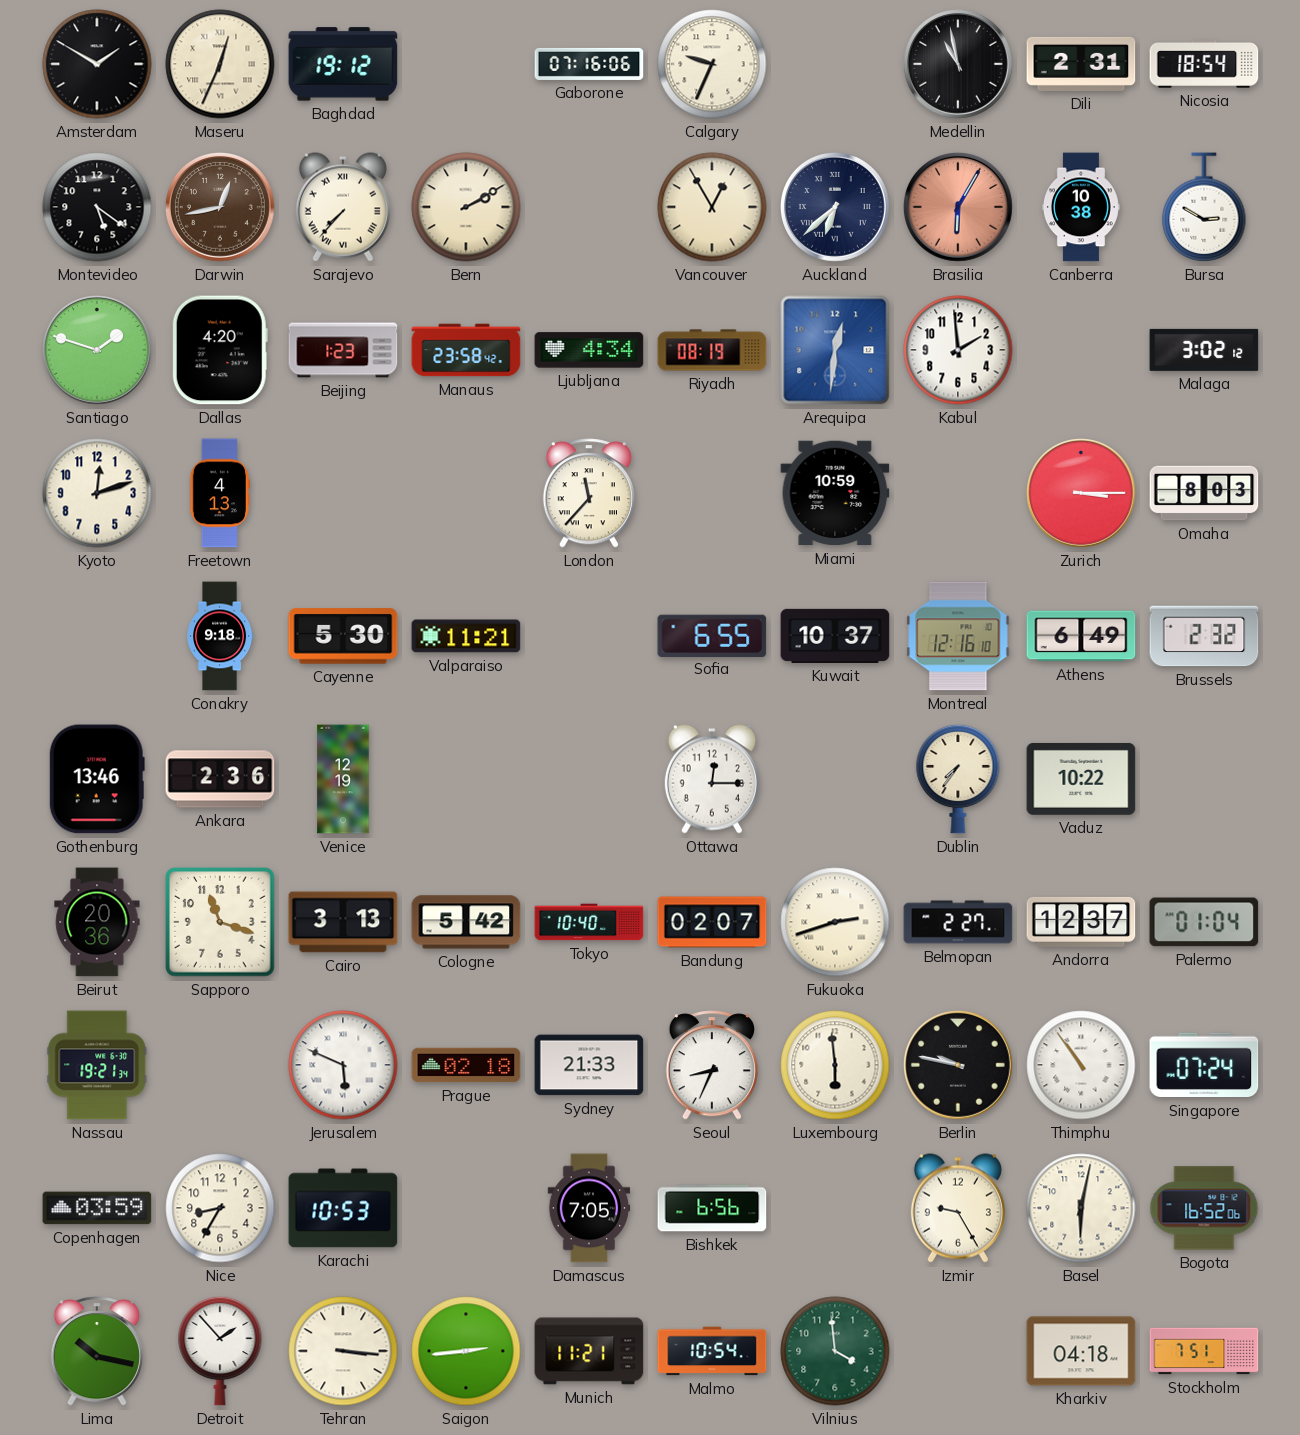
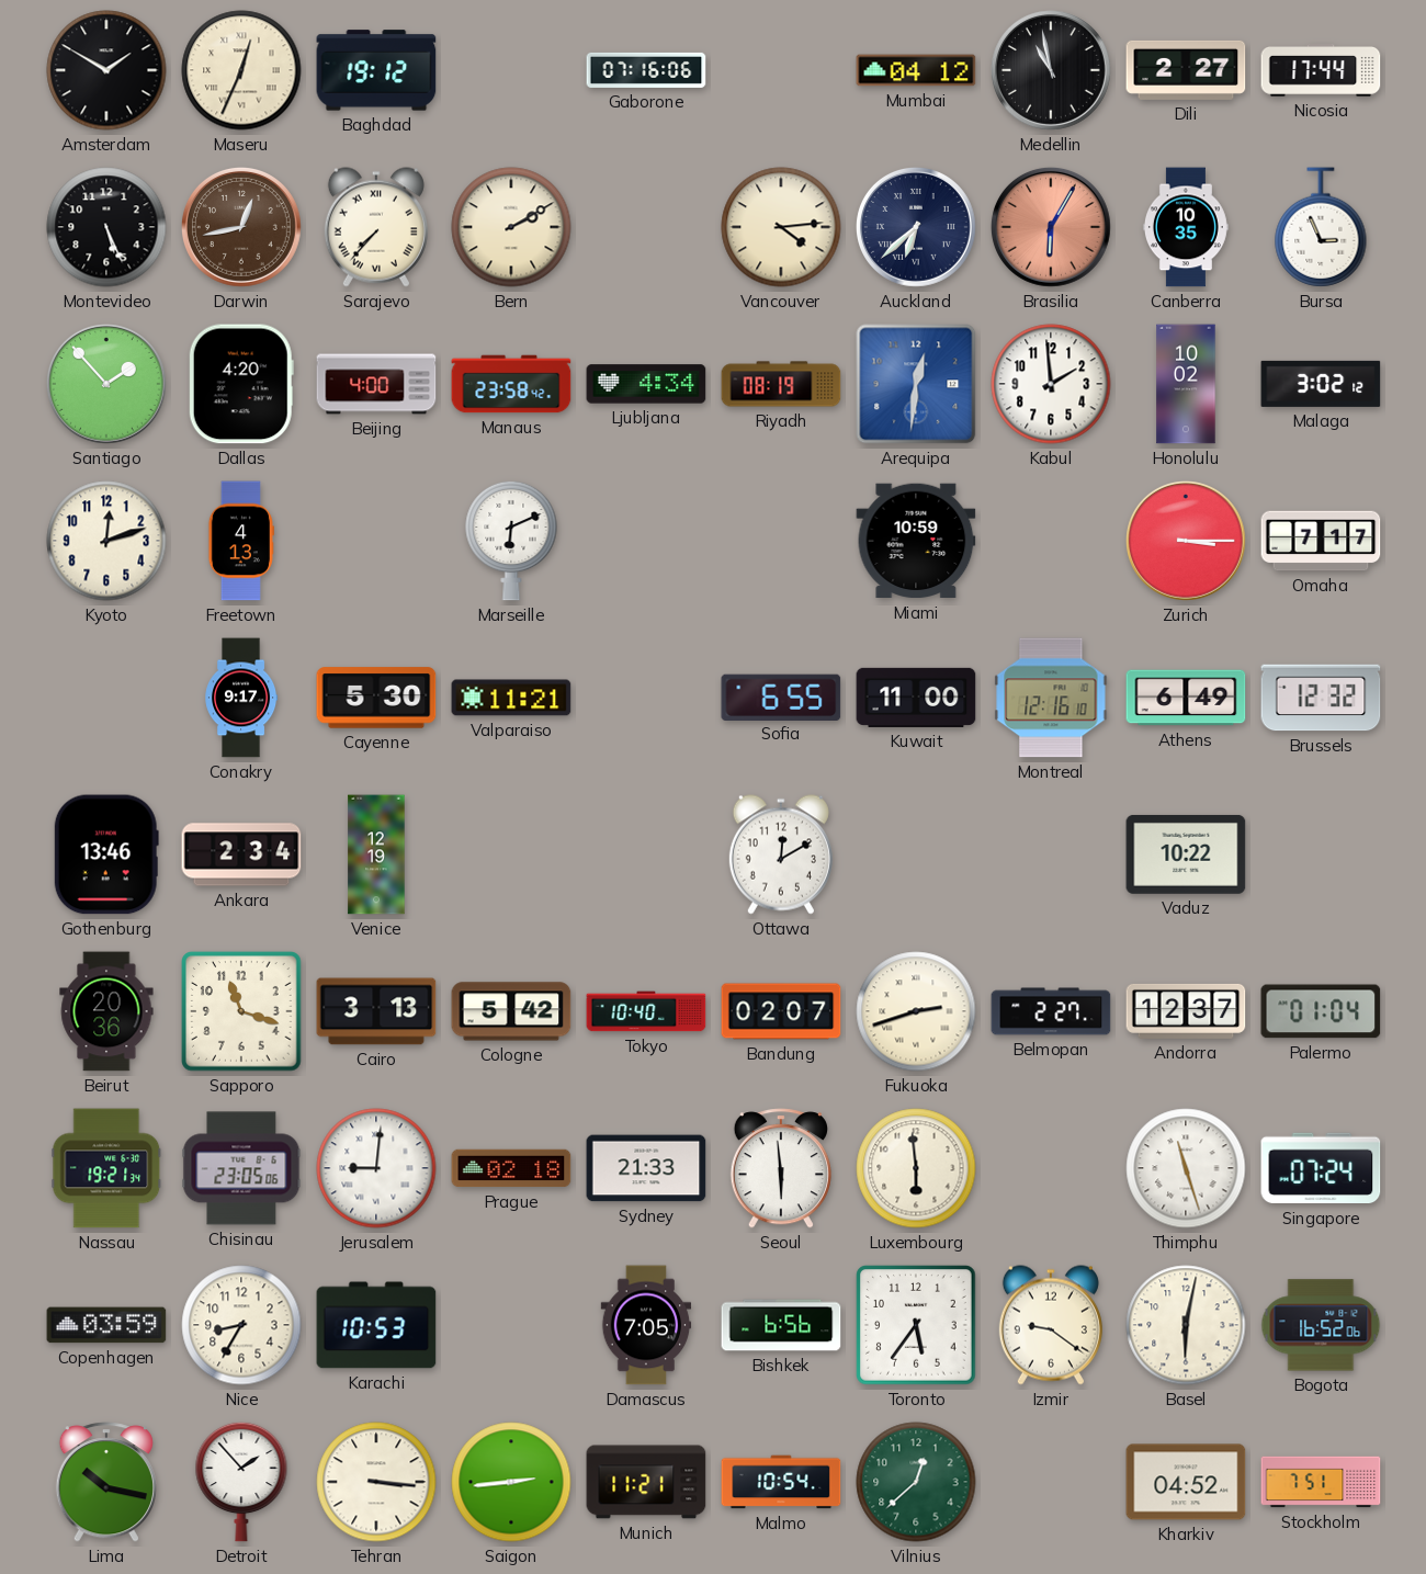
Calgary: 9:34 -> none (712, 64)
Mumbai: none -> 04:12 (916, 70)
Dili: 2:31 -> 2:27 (1186, 70)
Nicosia: 18:54 -> 17:44 (1321, 71)
Montevideo: 5:21 -> 5:26 (106, 227)
Vancouver: 12:55 -> 4:14 (781, 227)
Canberra: 10:38 -> 10:35 (1186, 227)
Bursa: 2:50 -> 2:56 (1321, 227)
Santiago: 1:48 -> 1:53 (106, 384)
Beijing: 1:23 -> 4:00 (376, 384)
Honolulu: none -> 10:02 (1186, 384)
Marseille: none -> 6:11 (511, 541)
London: 11:37 -> none (589, 493)
Omaha: 8:03 -> 7:17 (1321, 541)
Conakry: 9:18 -> 9:17 (242, 698)
Kuwait: 10:37 -> 11:00 (916, 698)
Brussels: 2:32 -> 12:32 (1321, 698)
Ankara: 2:36 -> 2:34 (241, 854)
Ottawa: 12:15 -> 12:10 (781, 854)
Dublin: 7:36 -> none (958, 779)
Chisinau: none -> 23:05 (241, 1168)
Jerusalem: 5:49 -> 9:01 (376, 1168)
Seoul: 8:34 -> 5:59 (781, 1168)
Berlin: 9:47 -> none (958, 1065)
Thimphu: 10:54 -> 11:27 (1186, 1168)
Toronto: none -> 5:36 (916, 1325)
Izmir: 9:25 -> 9:21 (1051, 1325)
Vilnius: 3:59 -> 12:38 (916, 1482)
Kharkiv: 04:18 -> 04:52 (1186, 1482)
